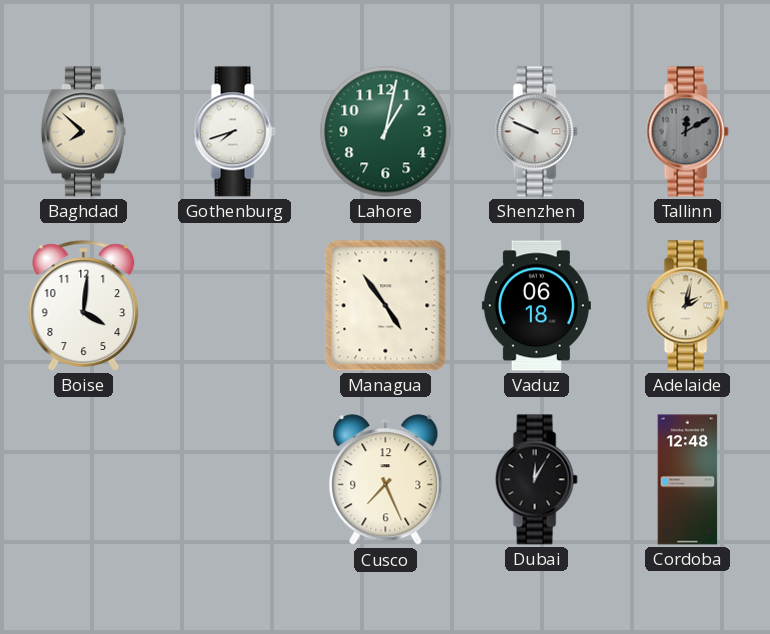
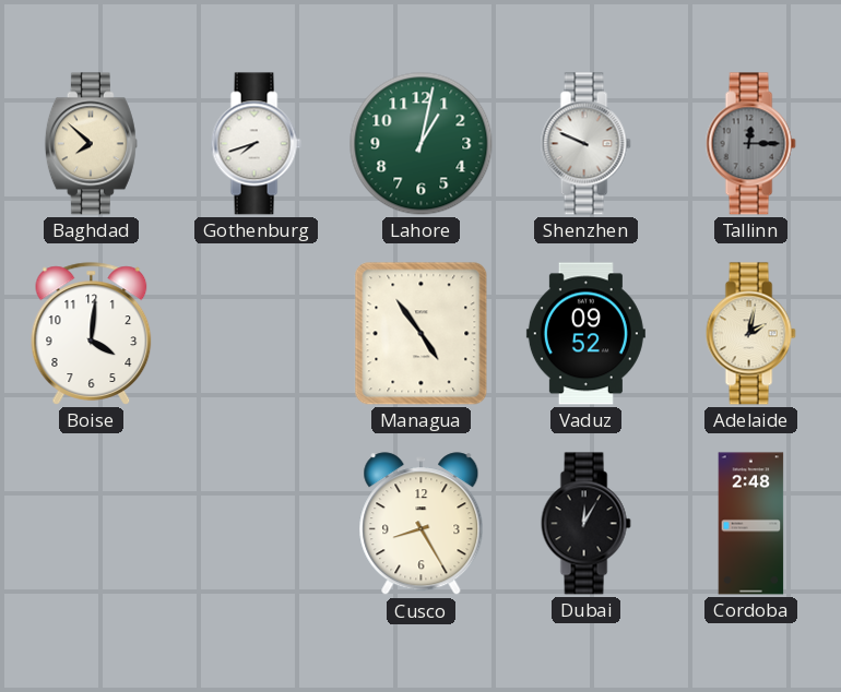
Tallinn: 12:10 -> 12:15 (750, 144)
Vaduz: 06:18 -> 09:52 (585, 334)
Cusco: 7:26 -> 8:25 (422, 524)
Cordoba: 12:48 -> 2:48 (751, 524)
